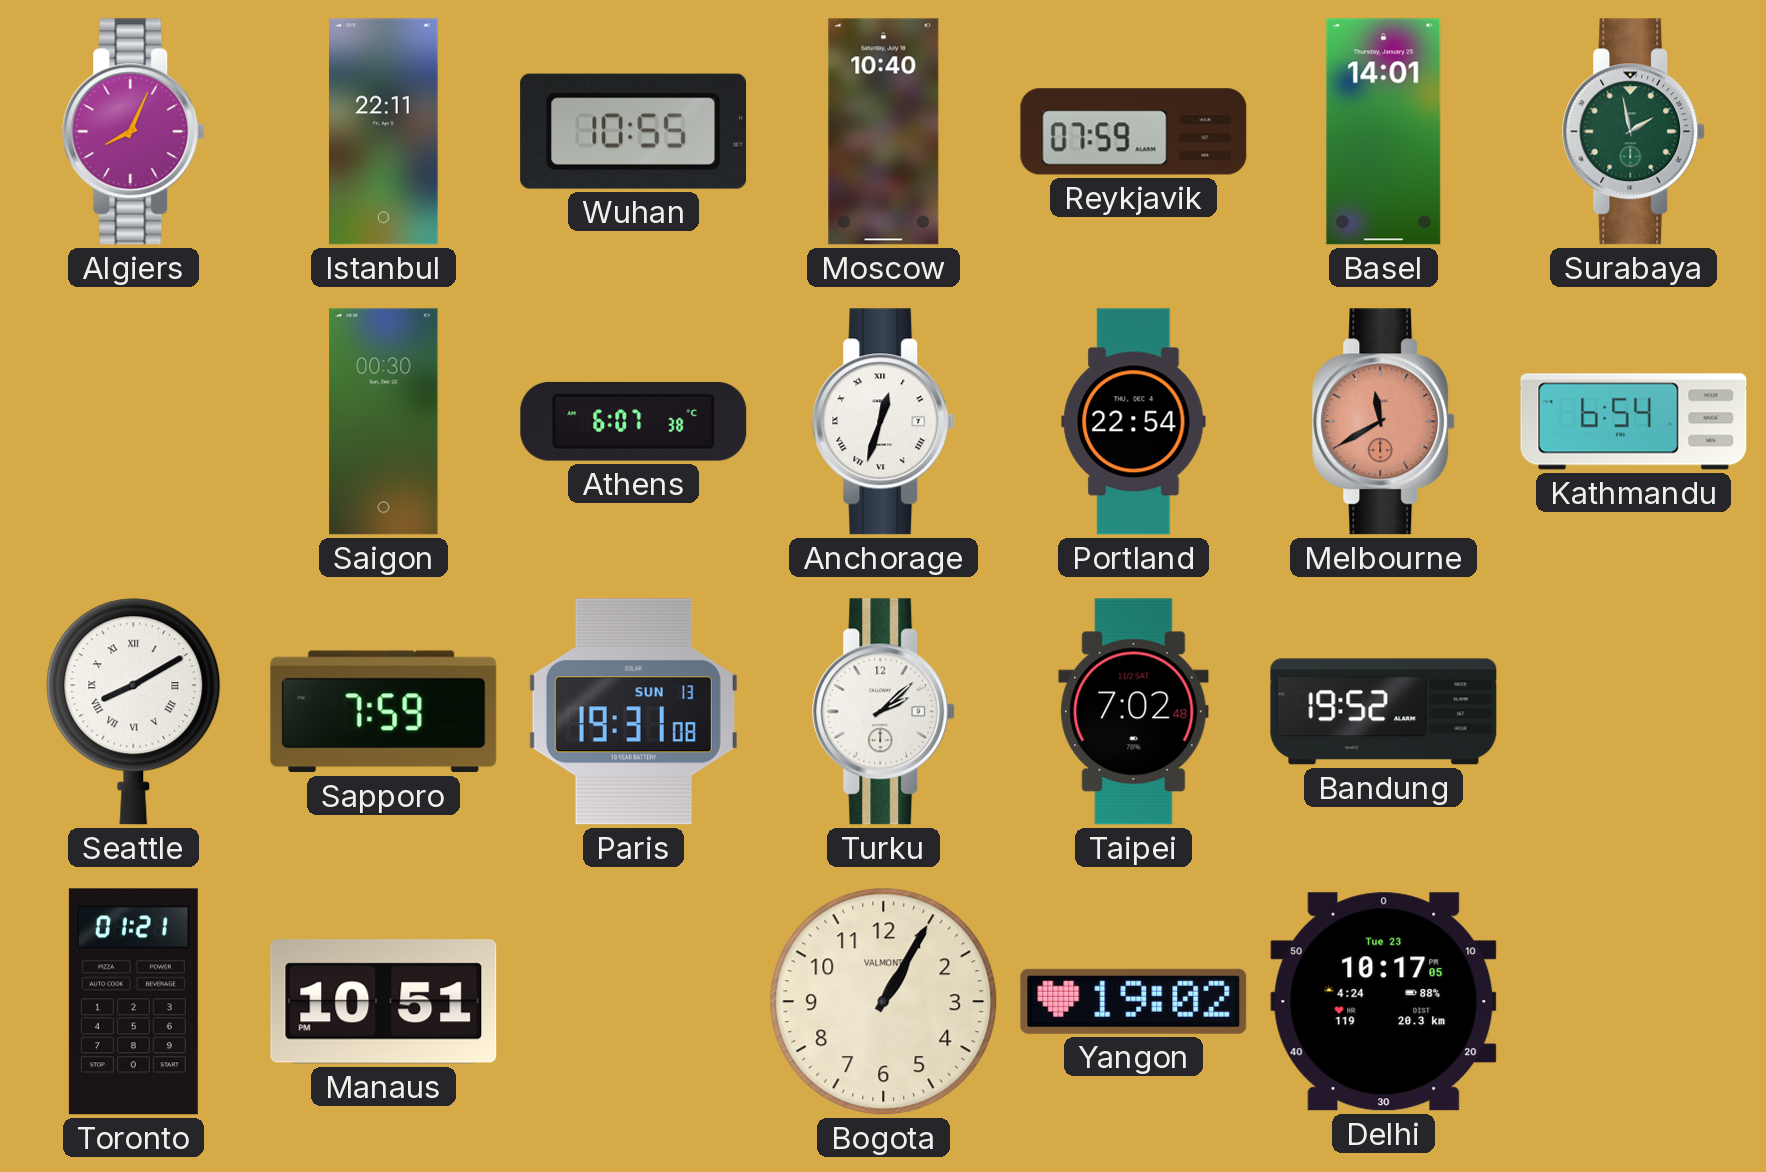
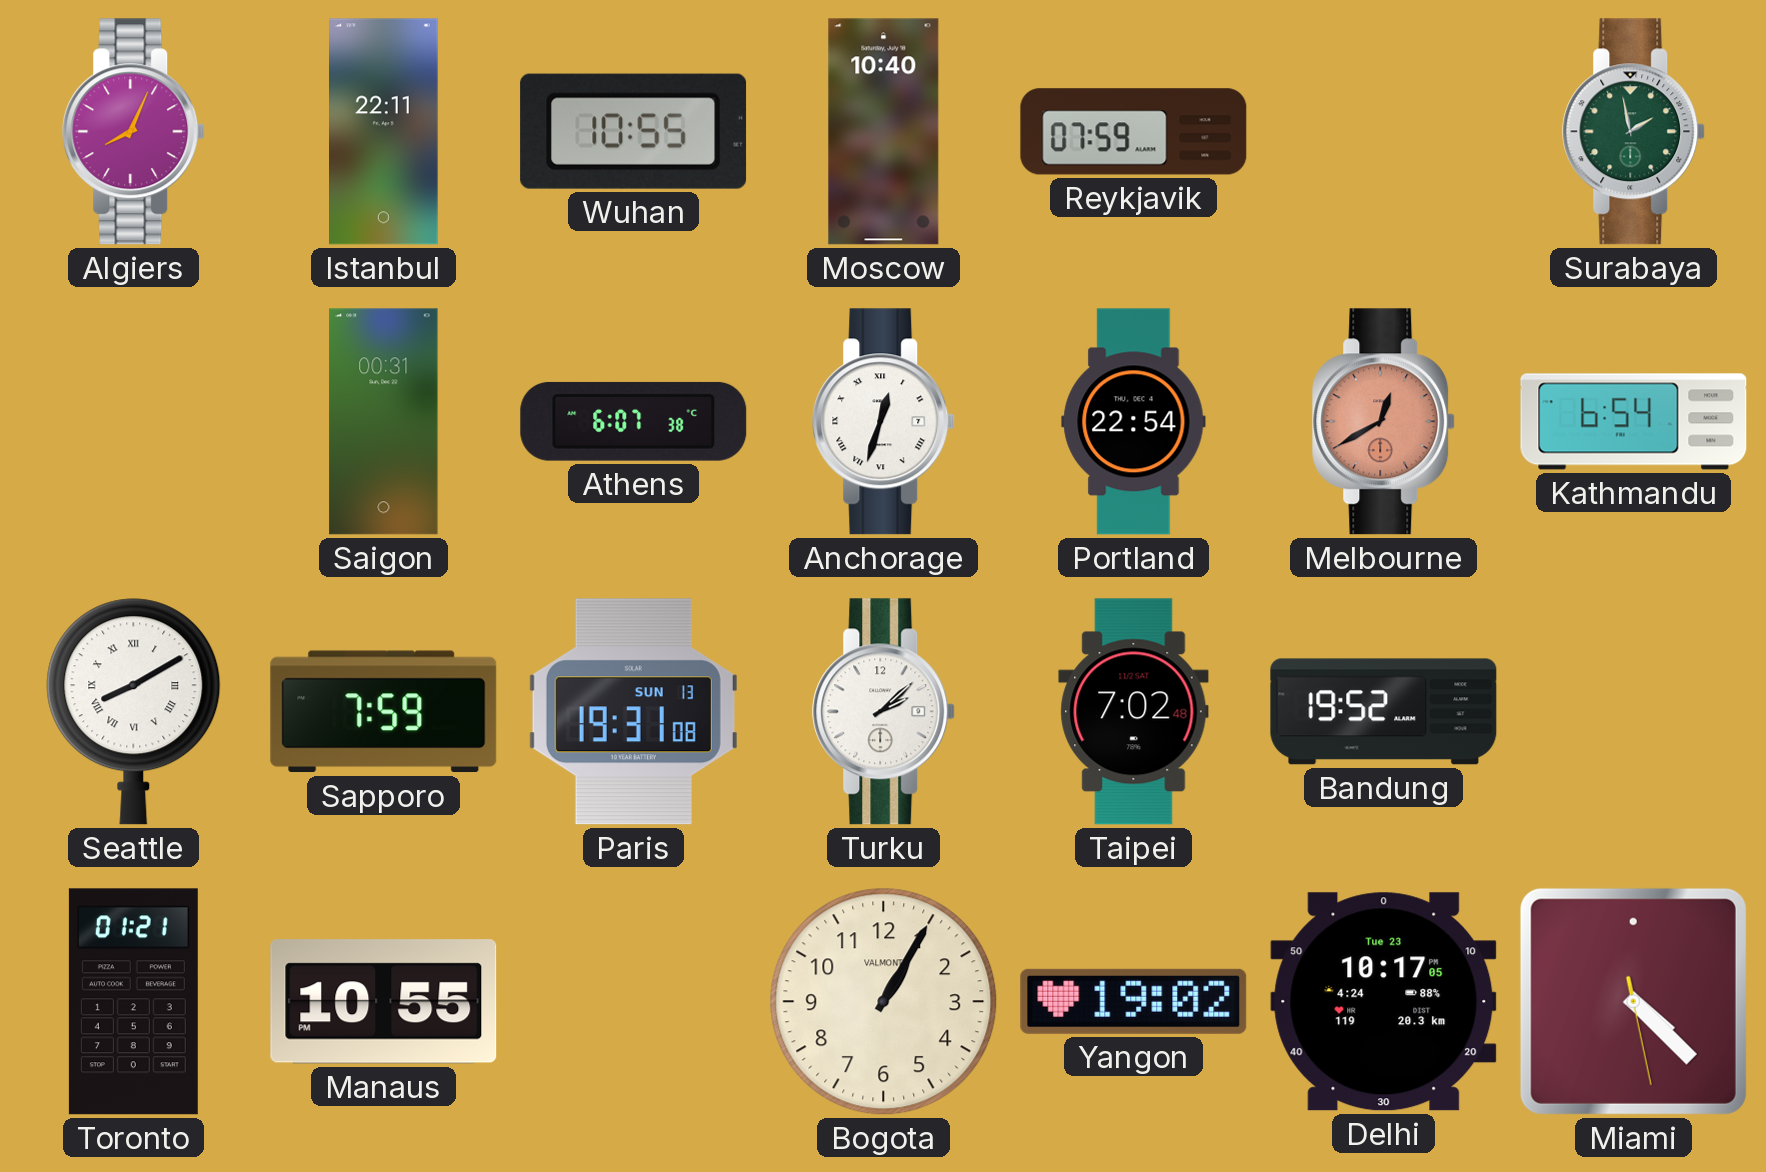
Basel: 14:01 -> none (1384, 132)
Saigon: 00:30 -> 00:31 (384, 422)
Melbourne: 11:40 -> 12:40 (1384, 422)
Manaus: 10:51 -> 10:55 (384, 1002)
Miami: none -> 4:22 (1633, 1001)
